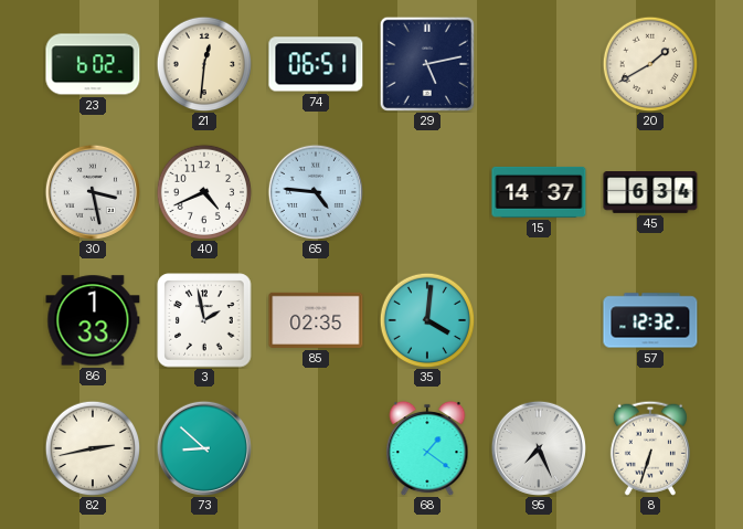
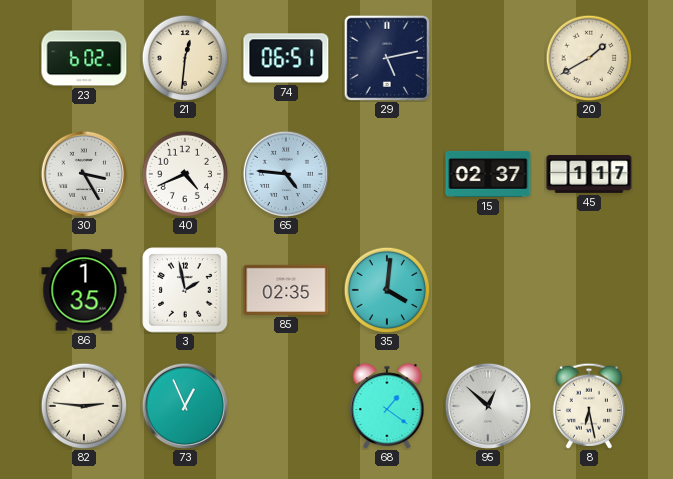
30: 3:28 -> 3:25 (84, 174)
15: 14:37 -> 02:37 (488, 174)
45: 6:34 -> 1:17 (589, 175)
86: 1:33 -> 1:35 (84, 290)
57: 12:32 -> none (650, 320)
82: 2:43 -> 2:46 (84, 406)
73: 8:52 -> 12:56 (185, 406)
95: 7:26 -> 12:52 (488, 406)
8: 6:33 -> 6:28 (589, 406)
